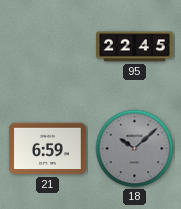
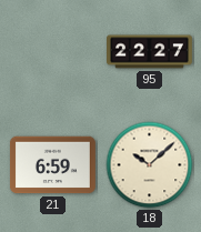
95: 22:45 -> 22:27 (150, 52)
18 dial: grey -> cream (150, 165)
